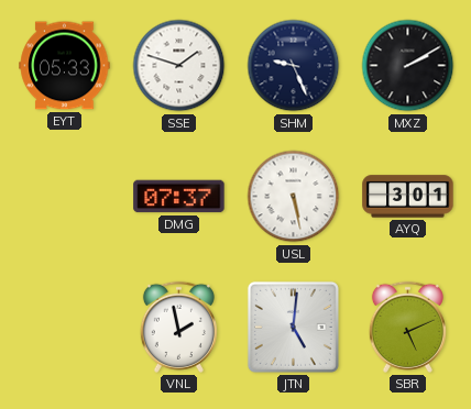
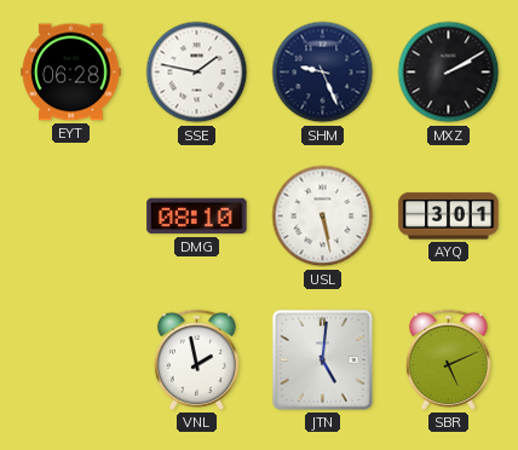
EYT: 05:33 -> 06:28 (71, 73)
SSE: 1:48 -> 1:47 (197, 73)
DMG: 07:37 -> 08:10 (197, 217)
